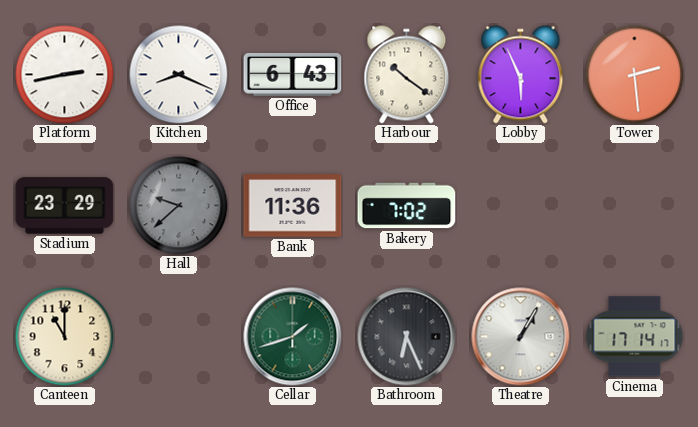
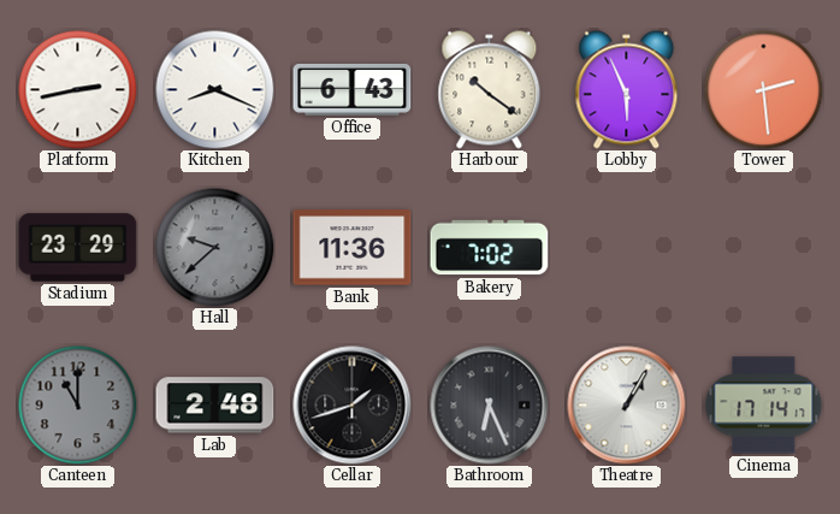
Canteen dial: cream -> grey (78, 406)
Lab: none -> 2:48 (215, 406)
Cellar dial: green -> black (353, 406)
